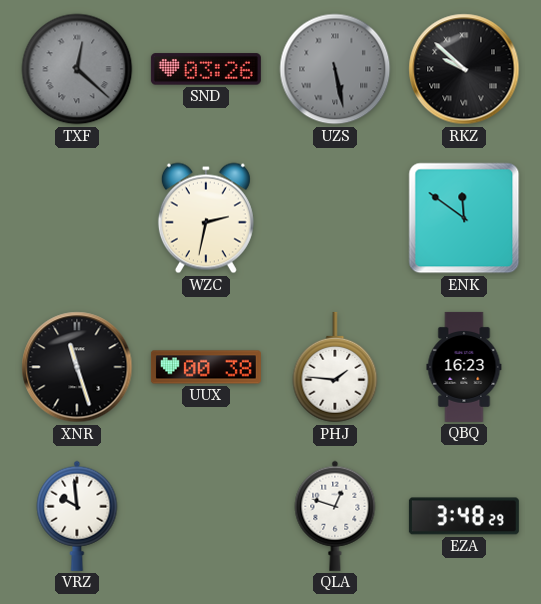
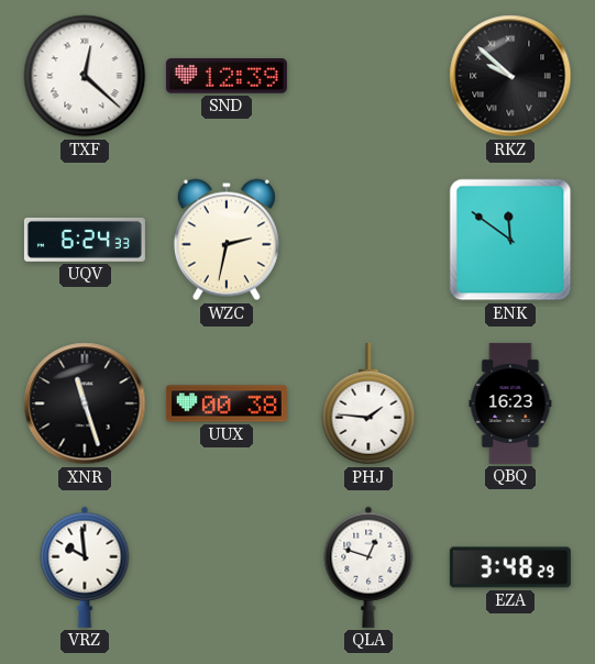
TXF dial: grey -> white (85, 76)
SND: 03:26 -> 12:39 (227, 76)
UZS: 5:28 -> none (335, 69)
UQV: none -> 6:24 (85, 240)
